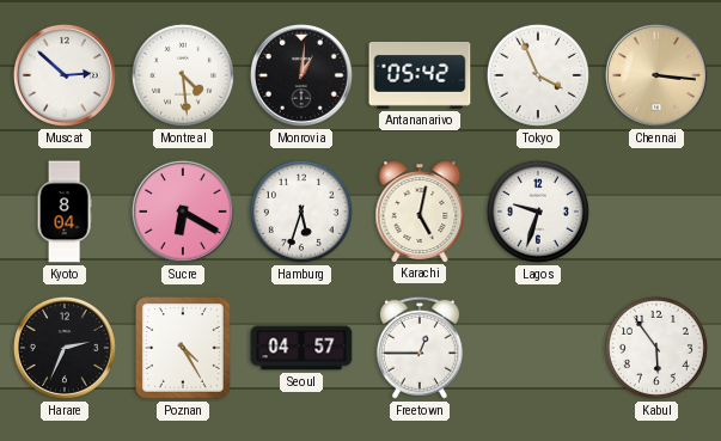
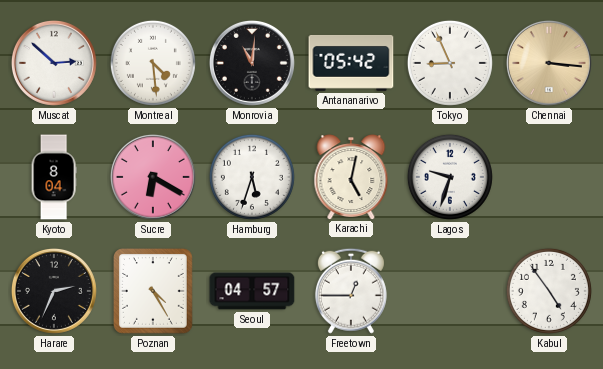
Monrovia: 1:01 -> 11:01 (252, 63)
Tokyo: 3:56 -> 8:56 (450, 63)
Kabul: 5:54 -> 4:54 (549, 291)
